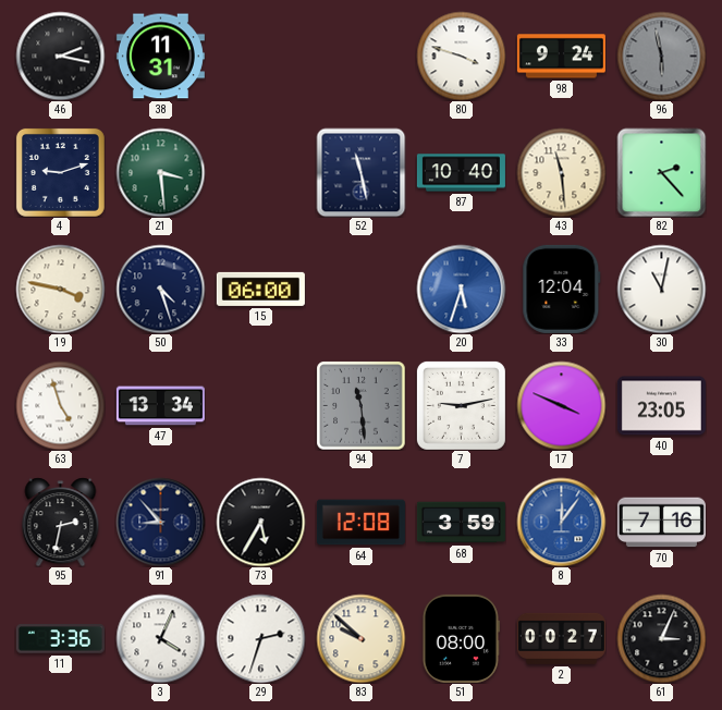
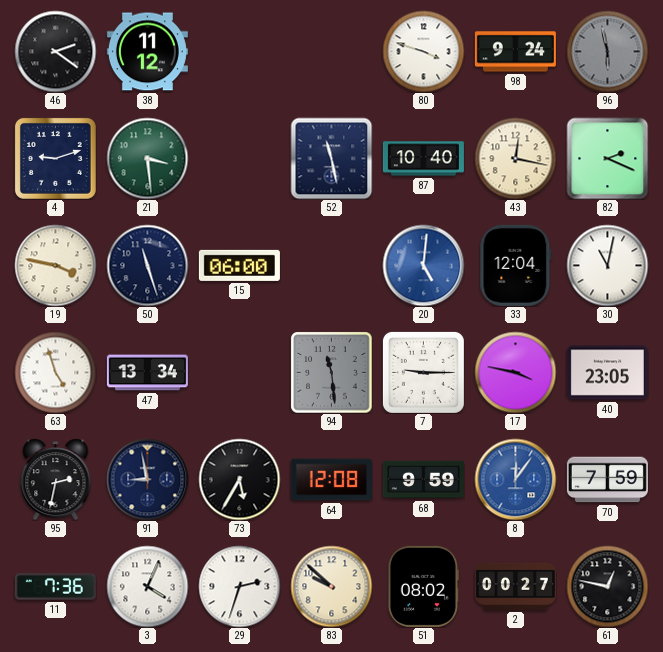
46: 2:17 -> 2:21 (55, 51)
38: 11:31 -> 11:12 (147, 52)
43: 11:29 -> 12:17 (515, 158)
82: 2:23 -> 2:19 (607, 158)
50: 4:27 -> 11:27 (147, 265)
20: 5:33 -> 5:01 (423, 265)
7: 9:13 -> 9:15 (423, 372)
17: 3:49 -> 3:47 (515, 372)
91: 8:53 -> 8:58 (147, 479)
68: 3:59 -> 9:59 (423, 480)
70: 7:16 -> 7:59 (607, 480)
11: 3:36 -> 7:36 (55, 587)
51: 08:00 -> 08:02 (423, 586)
61: 3:04 -> 12:47 (607, 586)
